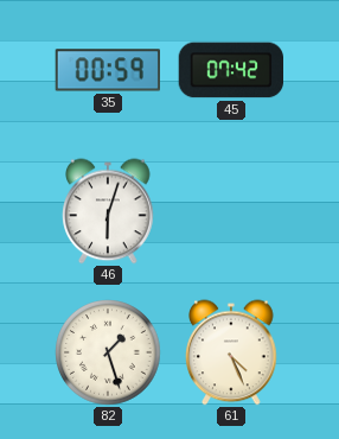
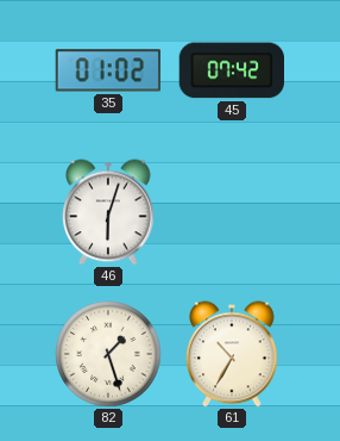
35: 00:59 -> 01:02 (107, 70)
61: 4:26 -> 10:35 (232, 354)
